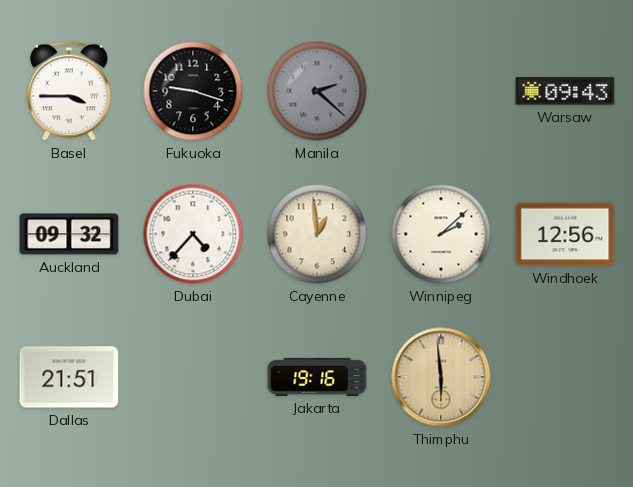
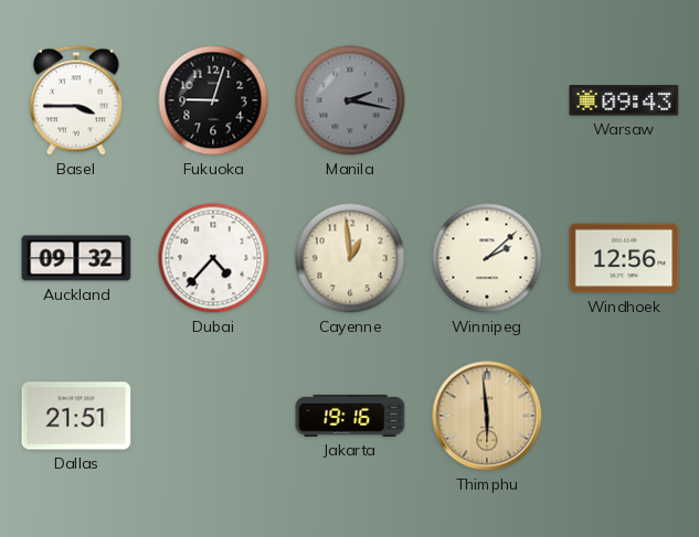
Fukuoka: 9:18 -> 9:03 (213, 100)
Manila: 2:22 -> 2:17 (350, 100)
